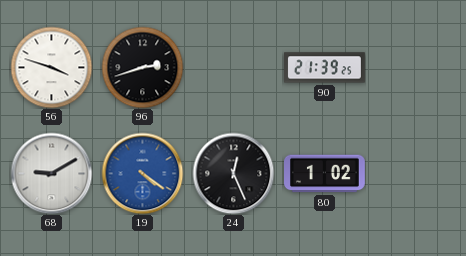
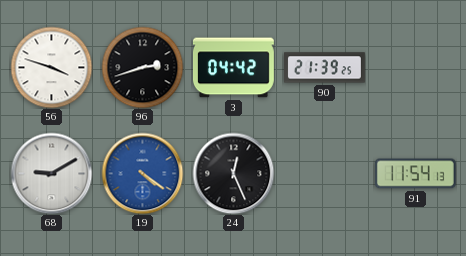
3: none -> 04:42 (234, 68)
80: 1:02 -> none (325, 174)
91: none -> 11:54 (415, 174)
